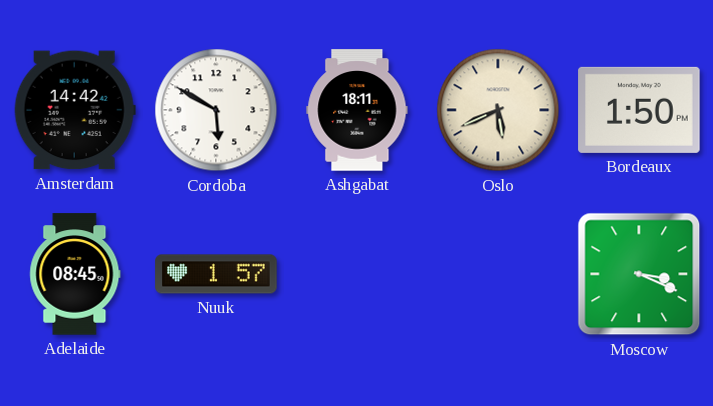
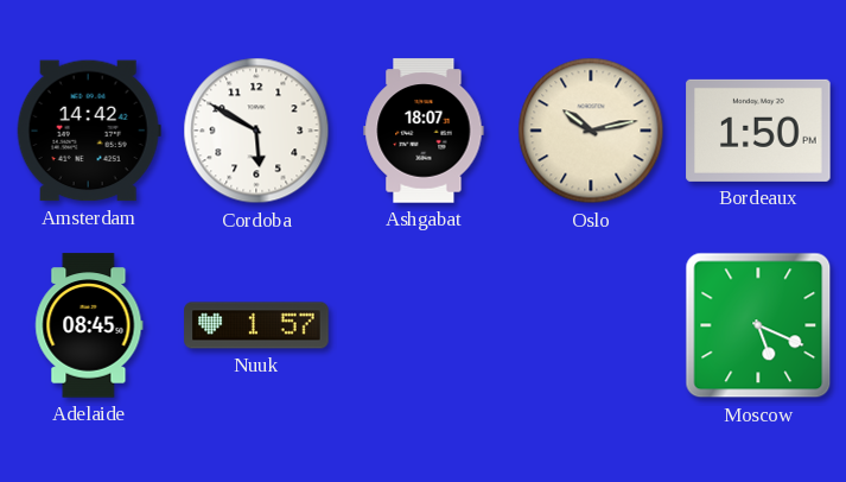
Ashgabat: 18:11 -> 18:07 (424, 131)
Oslo: 5:41 -> 10:13 (591, 131)
Moscow: 3:19 -> 5:19 (758, 325)
